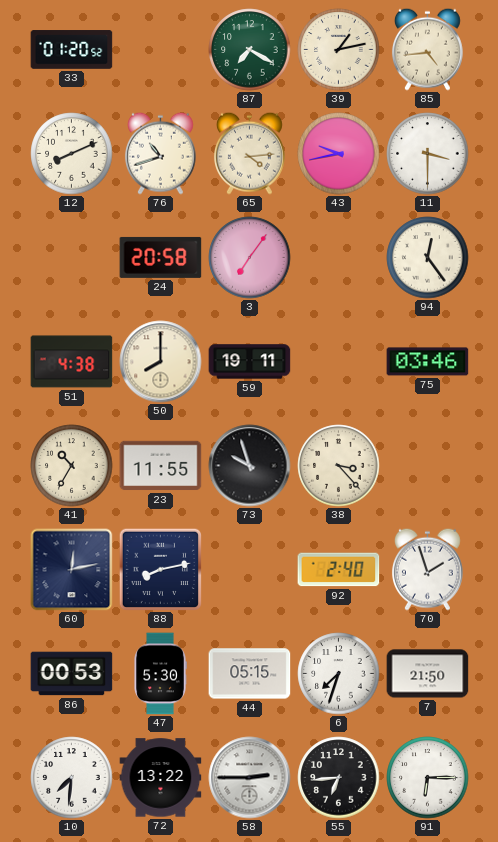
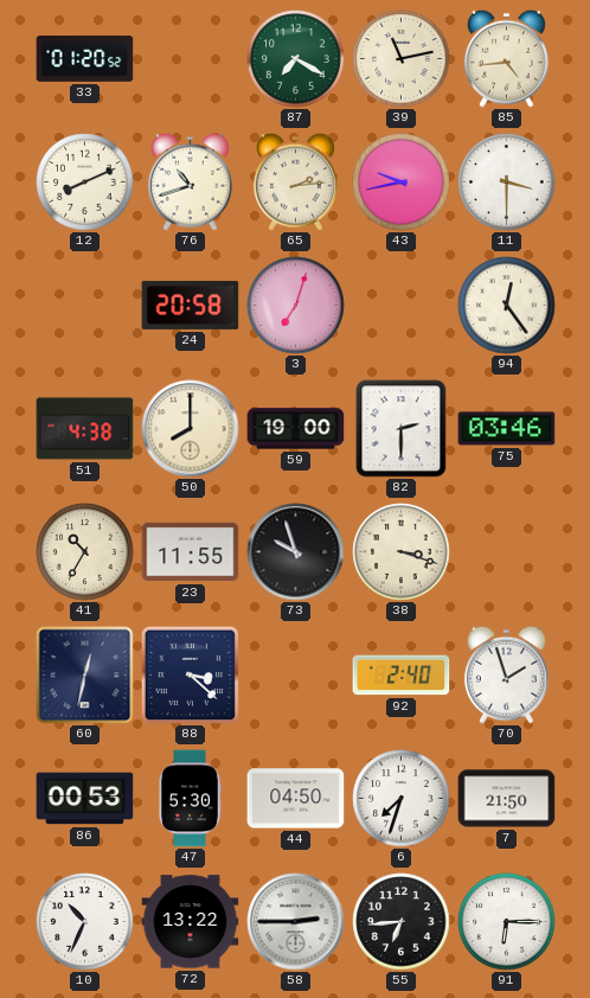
39: 1:13 -> 11:13 (402, 59)
65: 4:14 -> 2:14 (295, 181)
3: 7:06 -> 7:03 (296, 306)
59: 19:11 -> 19:00 (296, 429)
82: none -> 2:30 (402, 429)
38: 3:23 -> 3:18 (402, 552)
60: 12:13 -> 12:32 (85, 676)
88: 8:13 -> 3:22 (190, 674)
44: 05:15 -> 04:50 (296, 799)
10: 7:31 -> 10:34 (85, 922)
